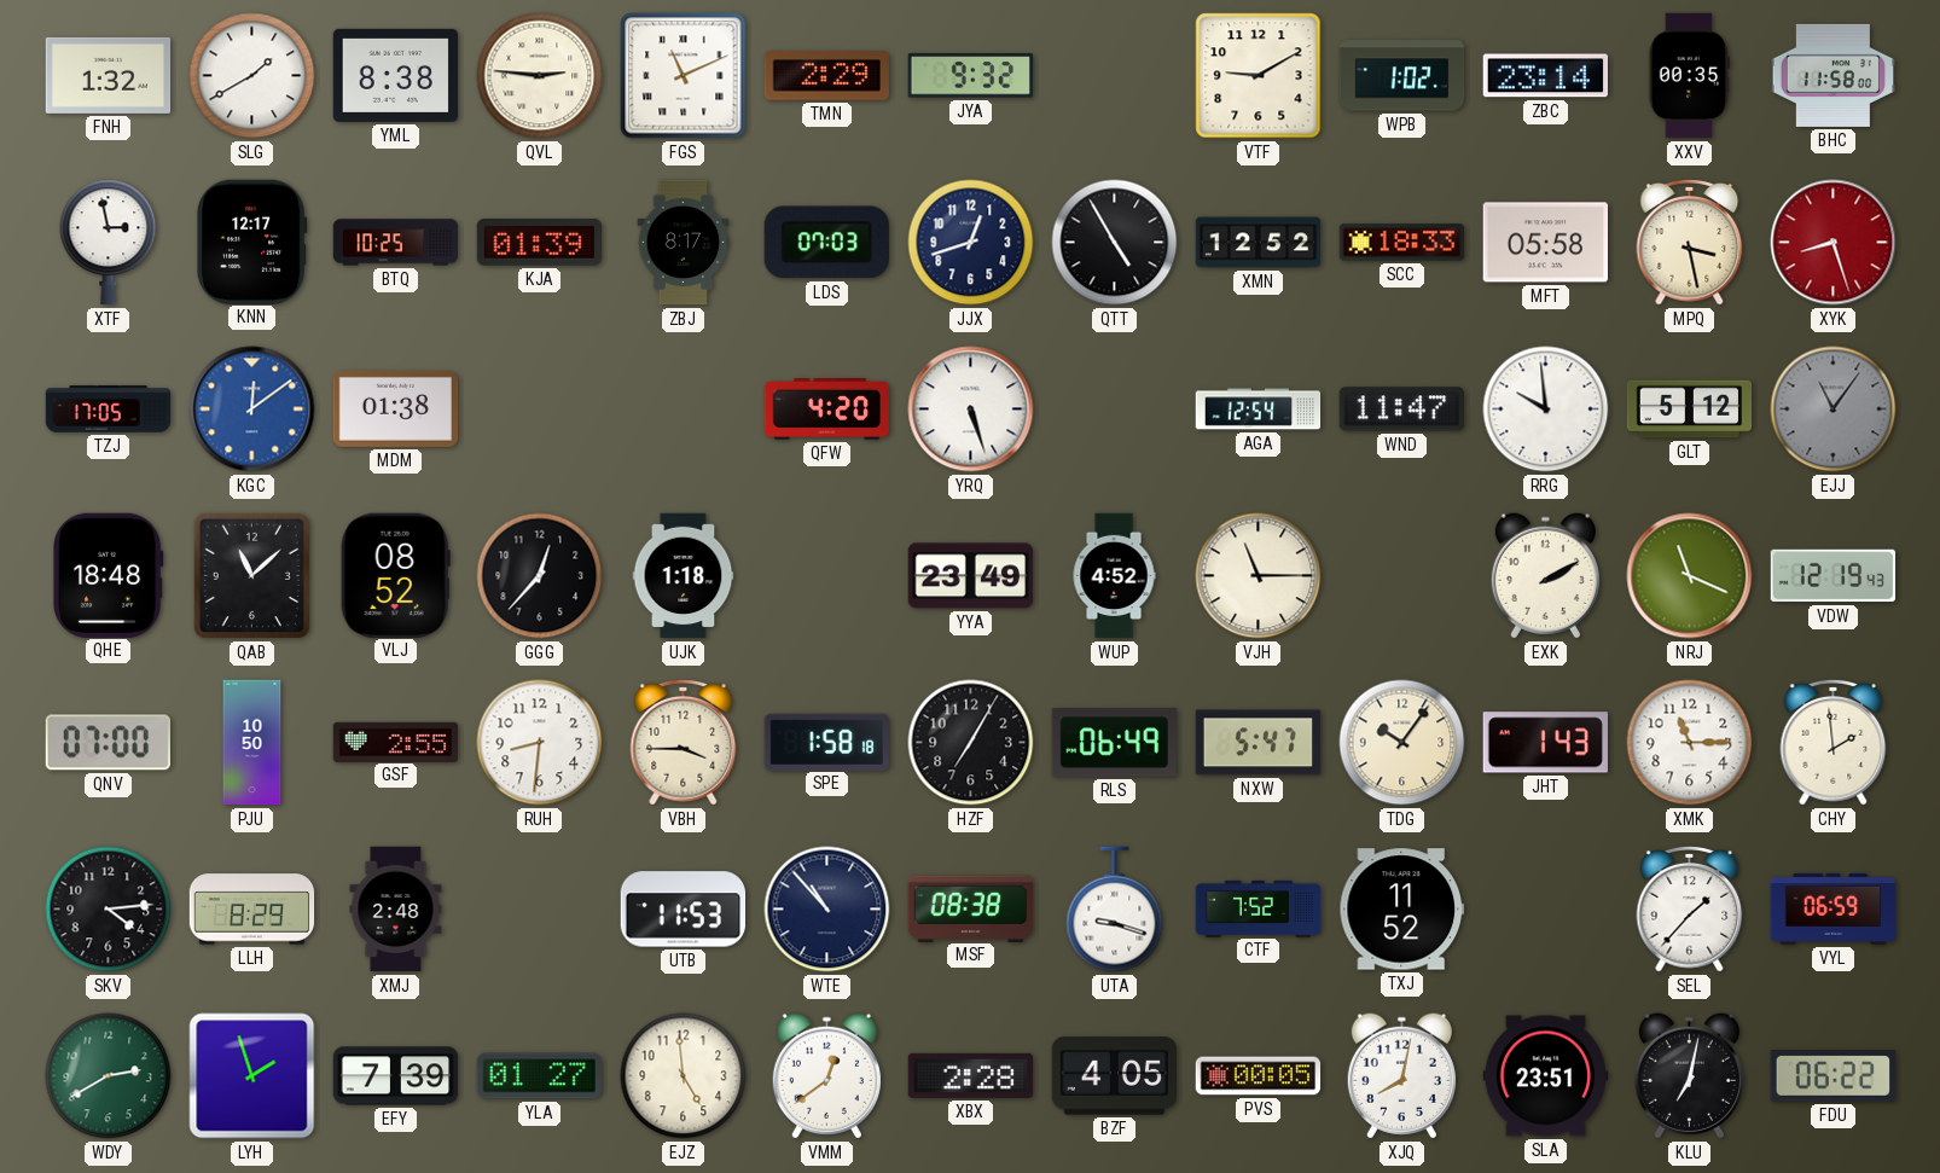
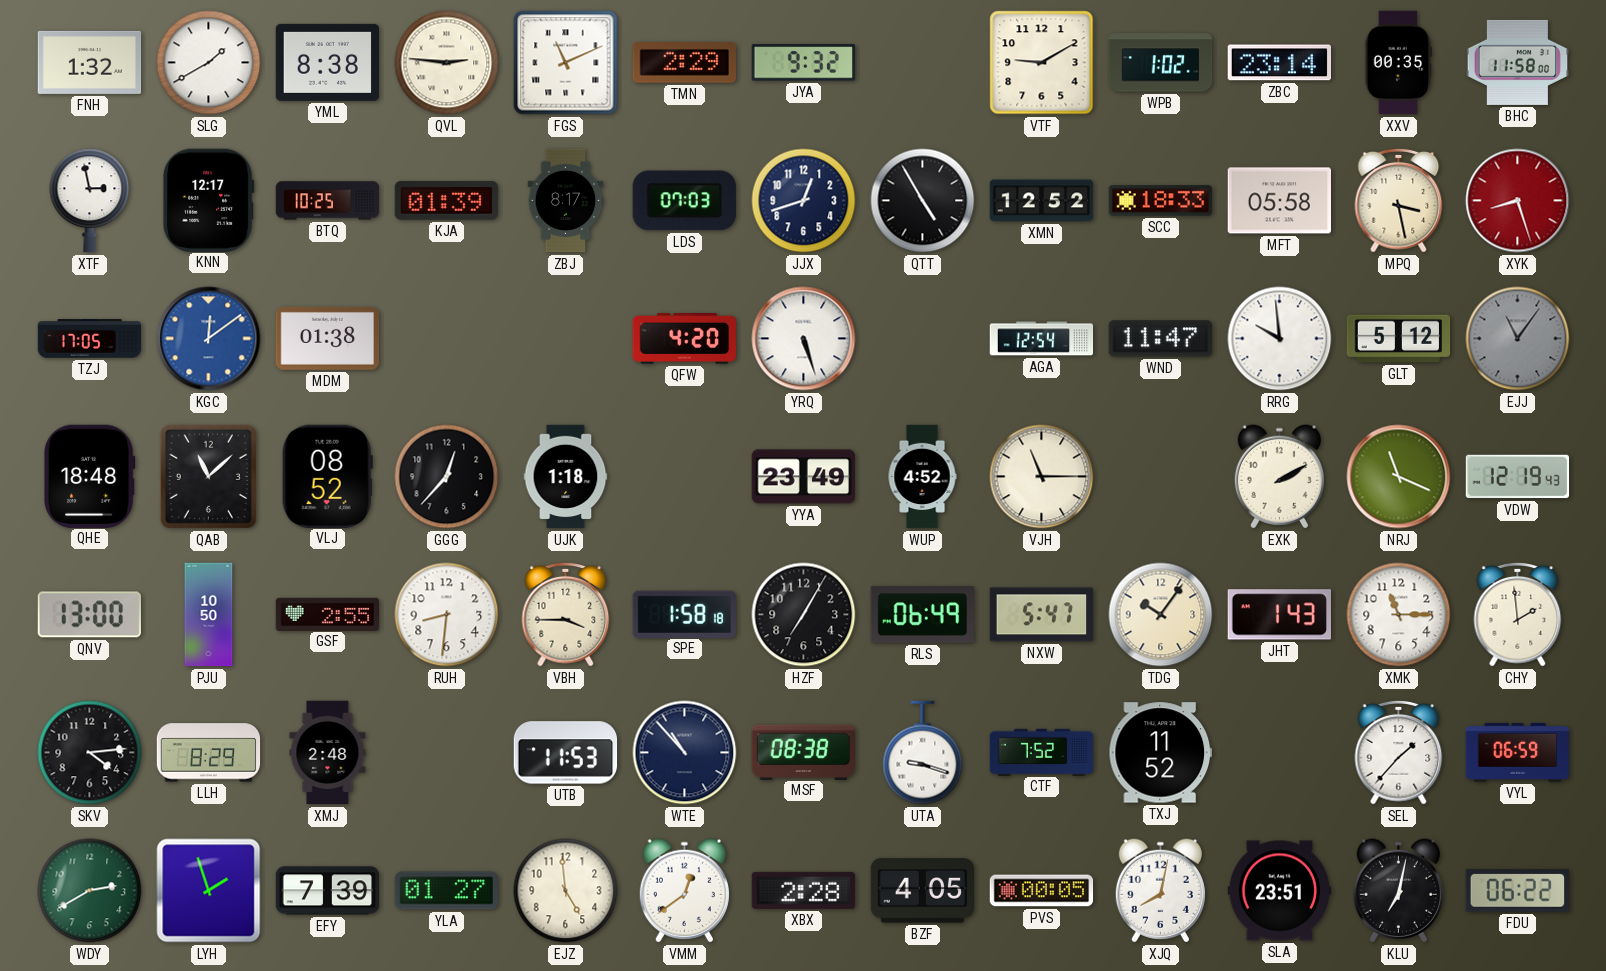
QNV: 07:00 -> 13:00 (89, 615)
